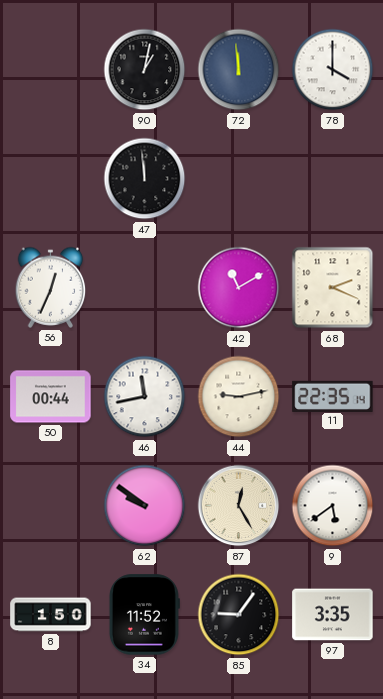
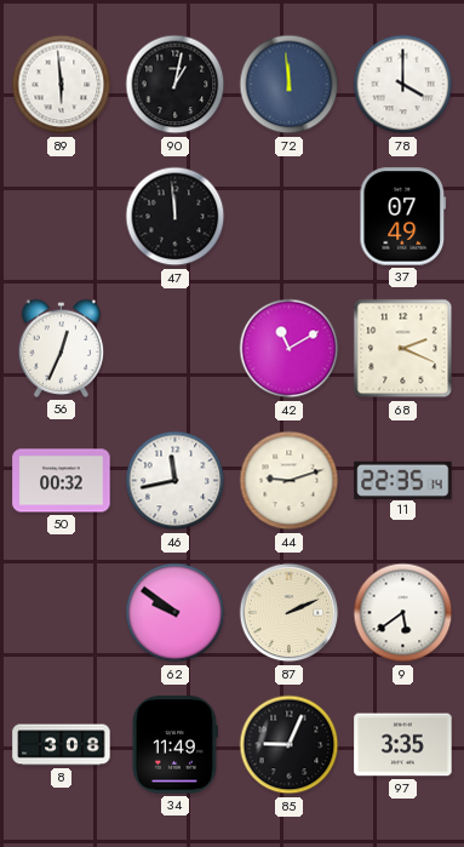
89: none -> 5:59 (62, 85)
37: none -> 07:49 (403, 217)
50: 00:44 -> 00:32 (62, 481)
44: 9:13 -> 9:12 (290, 481)
87: 12:25 -> 2:11 (290, 613)
8: 1:50 -> 3:08 (62, 745)
34: 11:52 -> 11:49 (174, 745)
85: 9:06 -> 9:04 (290, 745)
